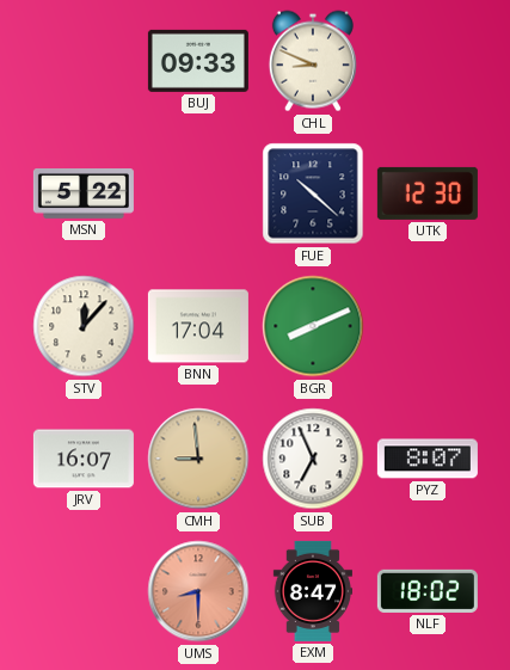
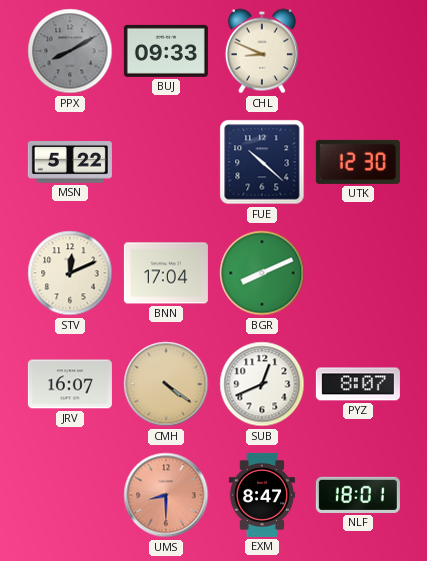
PPX: none -> 8:10 (70, 51)
STV: 12:07 -> 12:11 (70, 273)
CMH: 8:59 -> 4:21 (166, 384)
SUB: 6:56 -> 12:41 (262, 384)
NLF: 18:02 -> 18:01 (358, 495)
